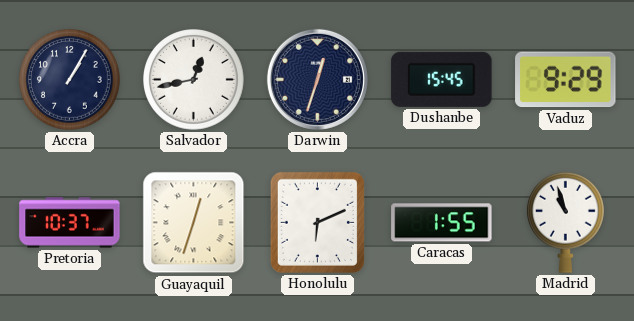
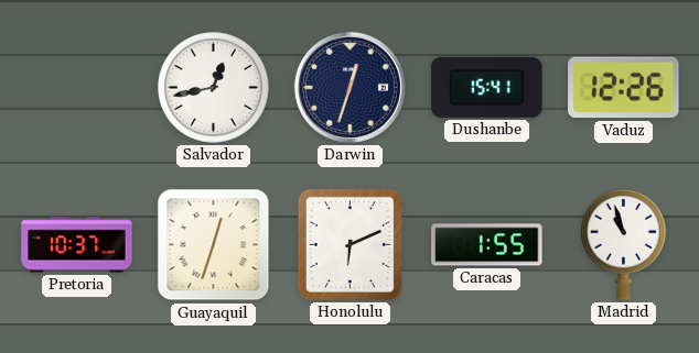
Accra: 1:05 -> none (70, 80)
Dushanbe: 15:45 -> 15:41 (487, 87)
Vaduz: 9:29 -> 12:26 (624, 88)
